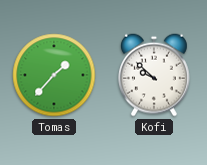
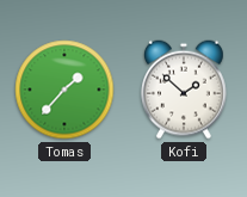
Kofi: 9:52 -> 1:52 (184, 90)
